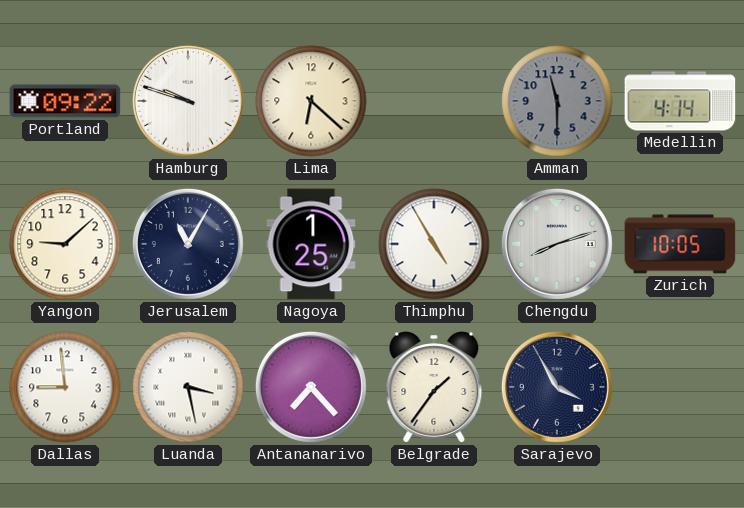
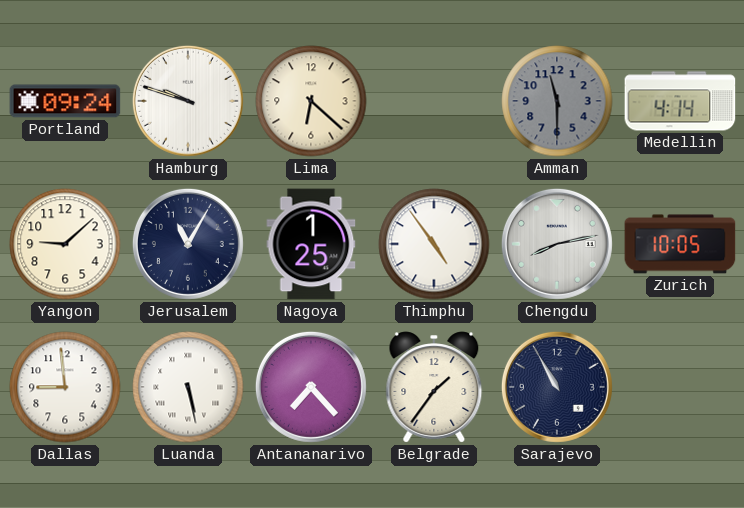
Portland: 09:22 -> 09:24 (65, 101)
Thimphu: 4:55 -> 4:54 (434, 244)
Chengdu: 8:12 -> 8:13 (557, 244)
Luanda: 3:28 -> 5:28 (188, 387)
Sarajevo: 3:55 -> 10:55 (557, 387)
